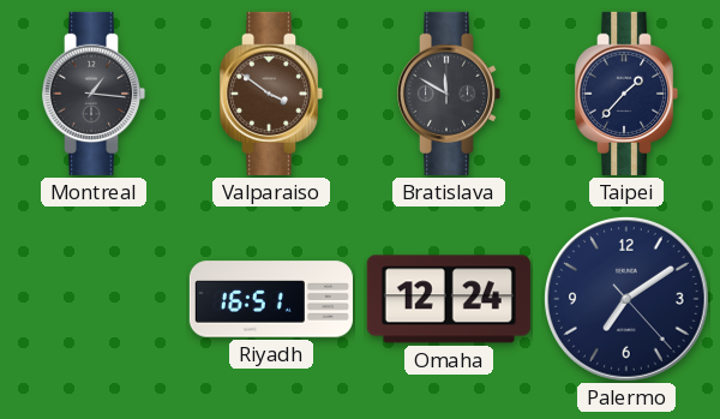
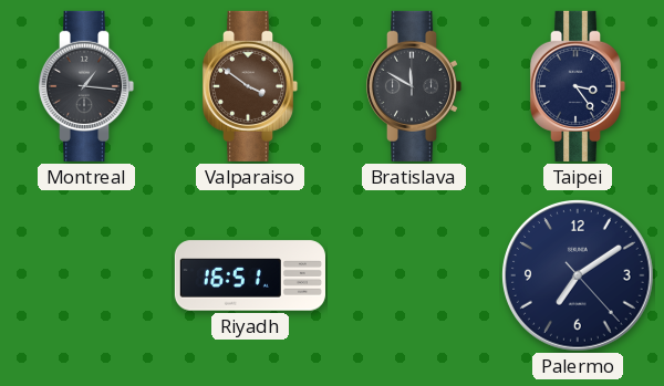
Taipei: 1:37 -> 3:24 (578, 86)
Omaha: 12:24 -> none (449, 299)
